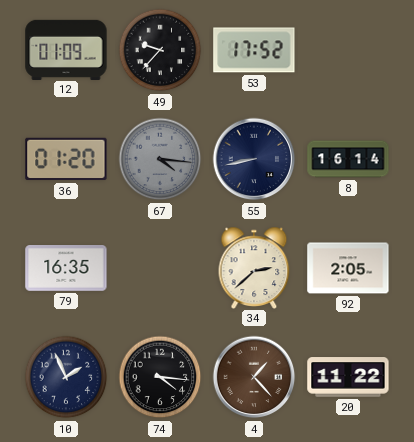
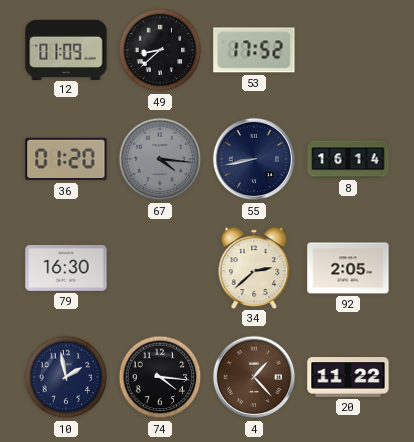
49: 9:37 -> 8:38 (160, 50)
79: 16:35 -> 16:30 (66, 269)
10: 1:56 -> 1:58 (66, 377)
